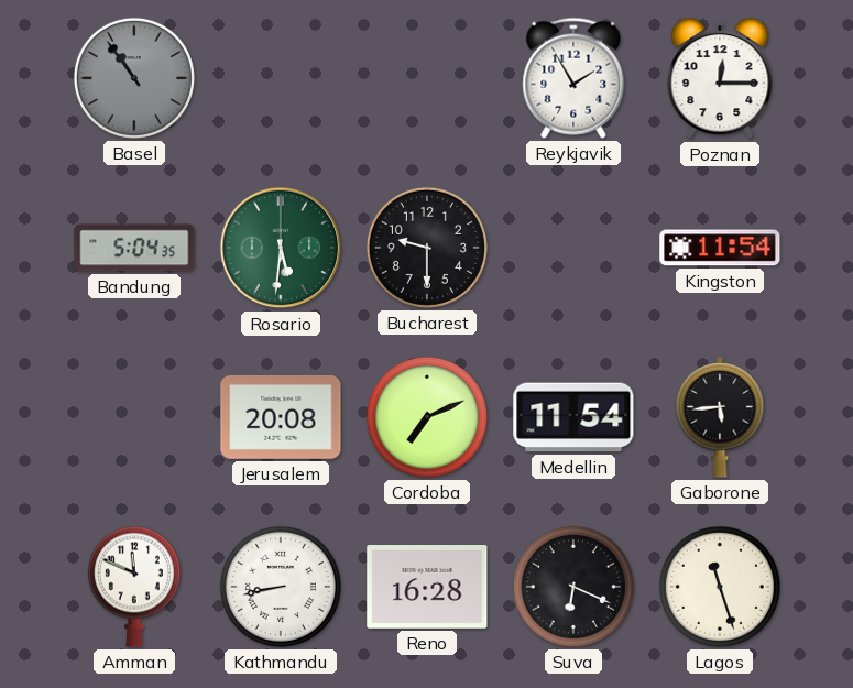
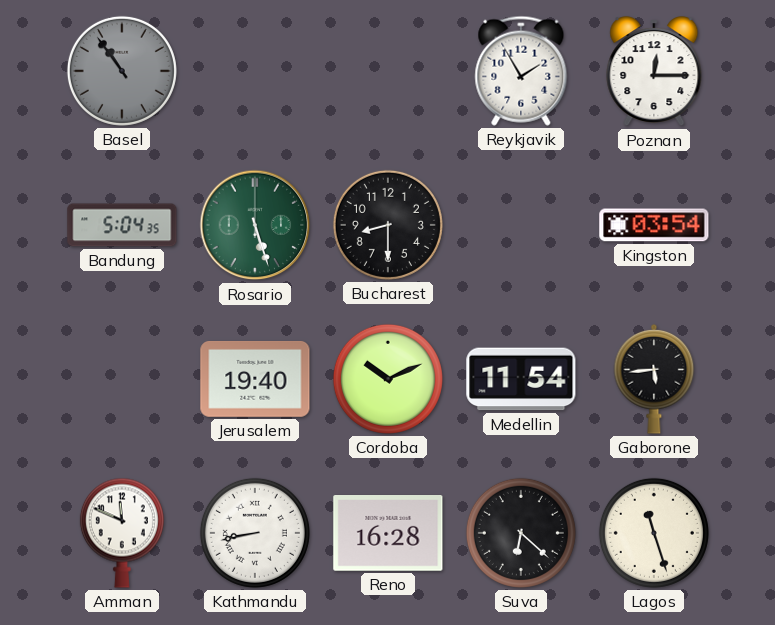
Rosario: 5:31 -> 5:27 (255, 225)
Bucharest: 9:30 -> 8:30 (388, 225)
Kingston: 11:54 -> 03:54 (654, 225)
Jerusalem: 20:08 -> 19:40 (255, 379)
Cordoba: 7:11 -> 10:11 (388, 379)
Suva: 6:19 -> 6:22 (521, 533)
